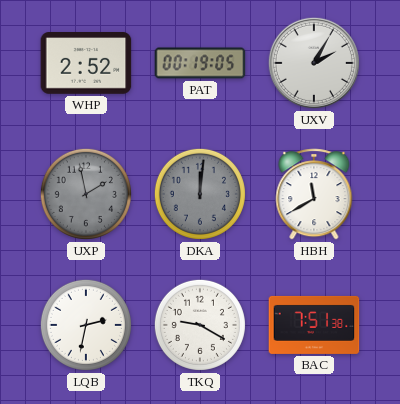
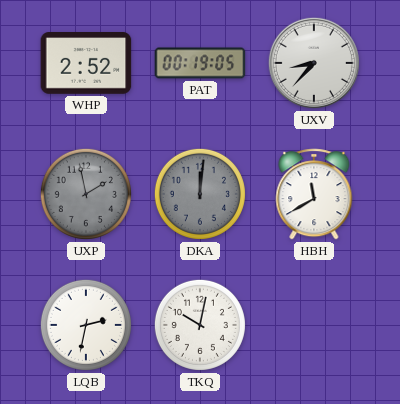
UXV: 2:05 -> 8:37 (314, 63)
TKQ: 9:20 -> 10:02 (200, 325)
BAC: 7:51 -> none (314, 325)
